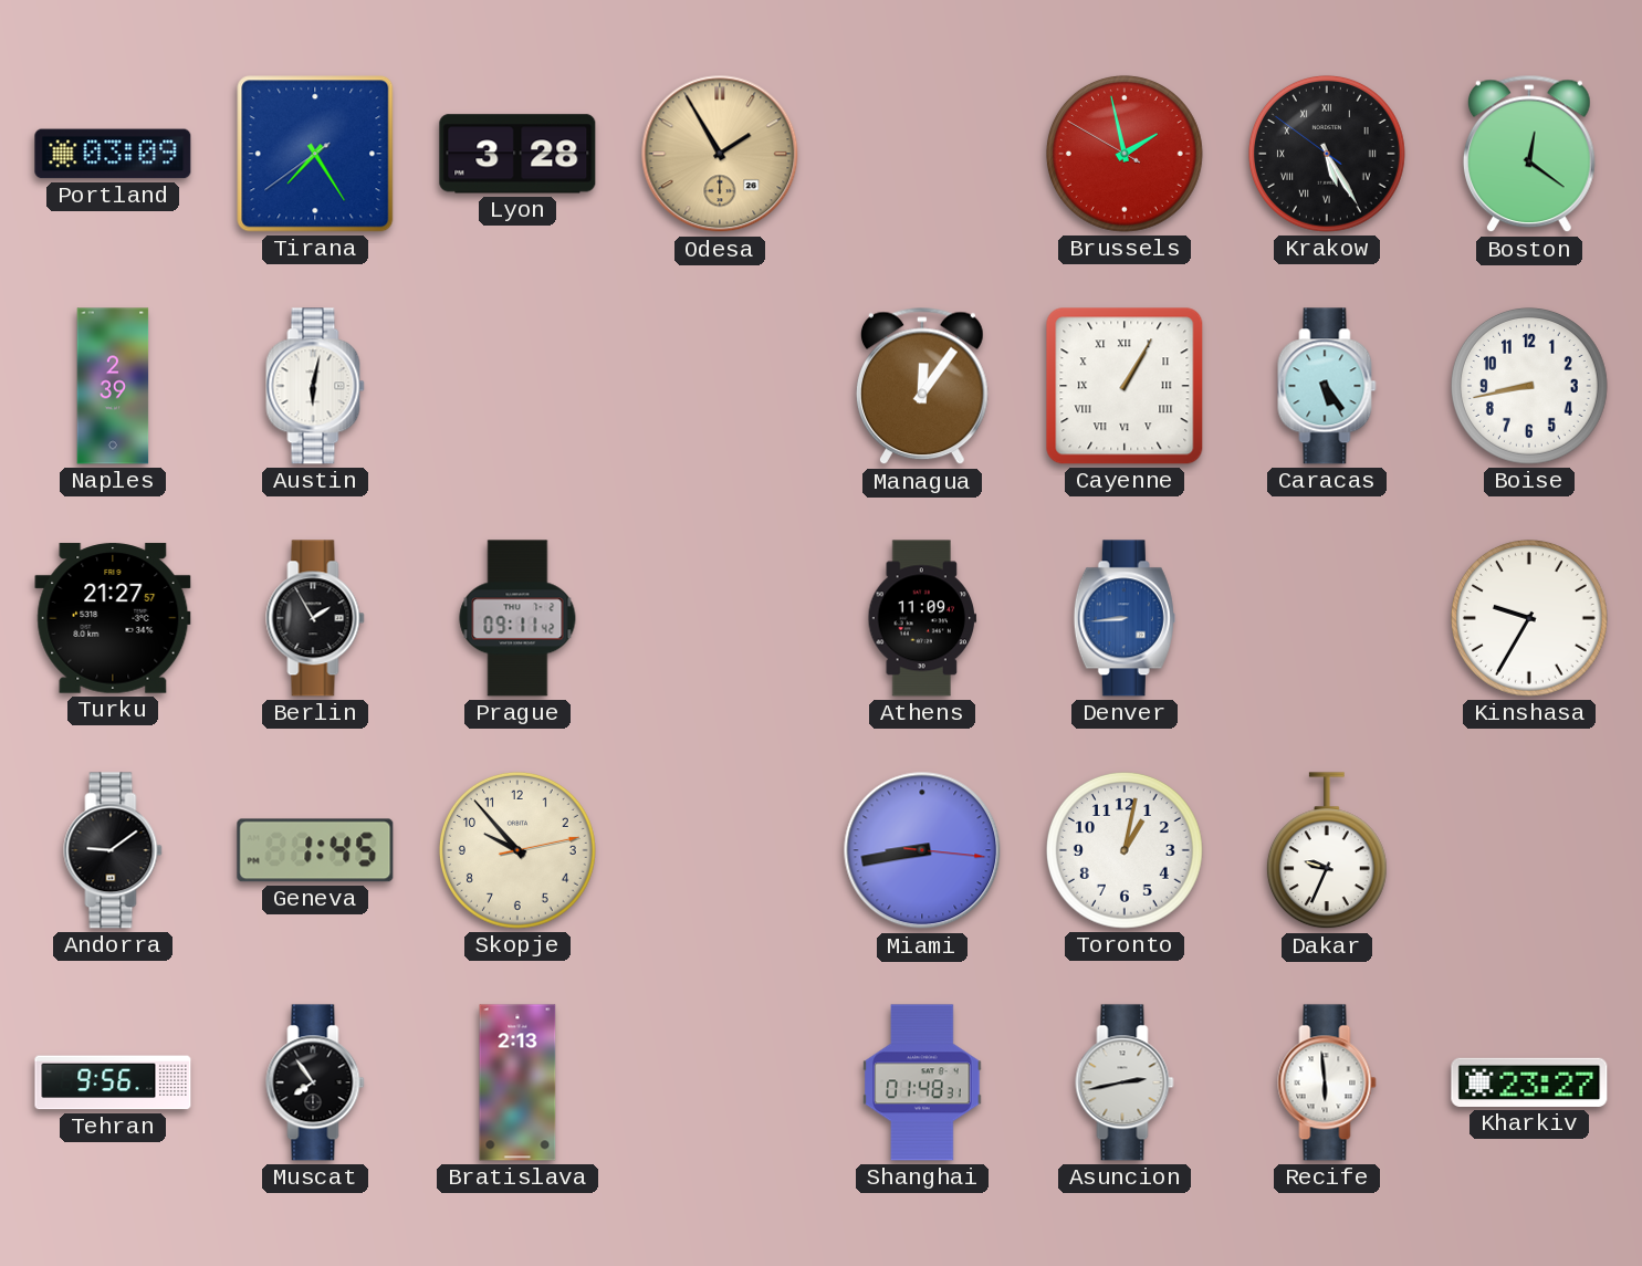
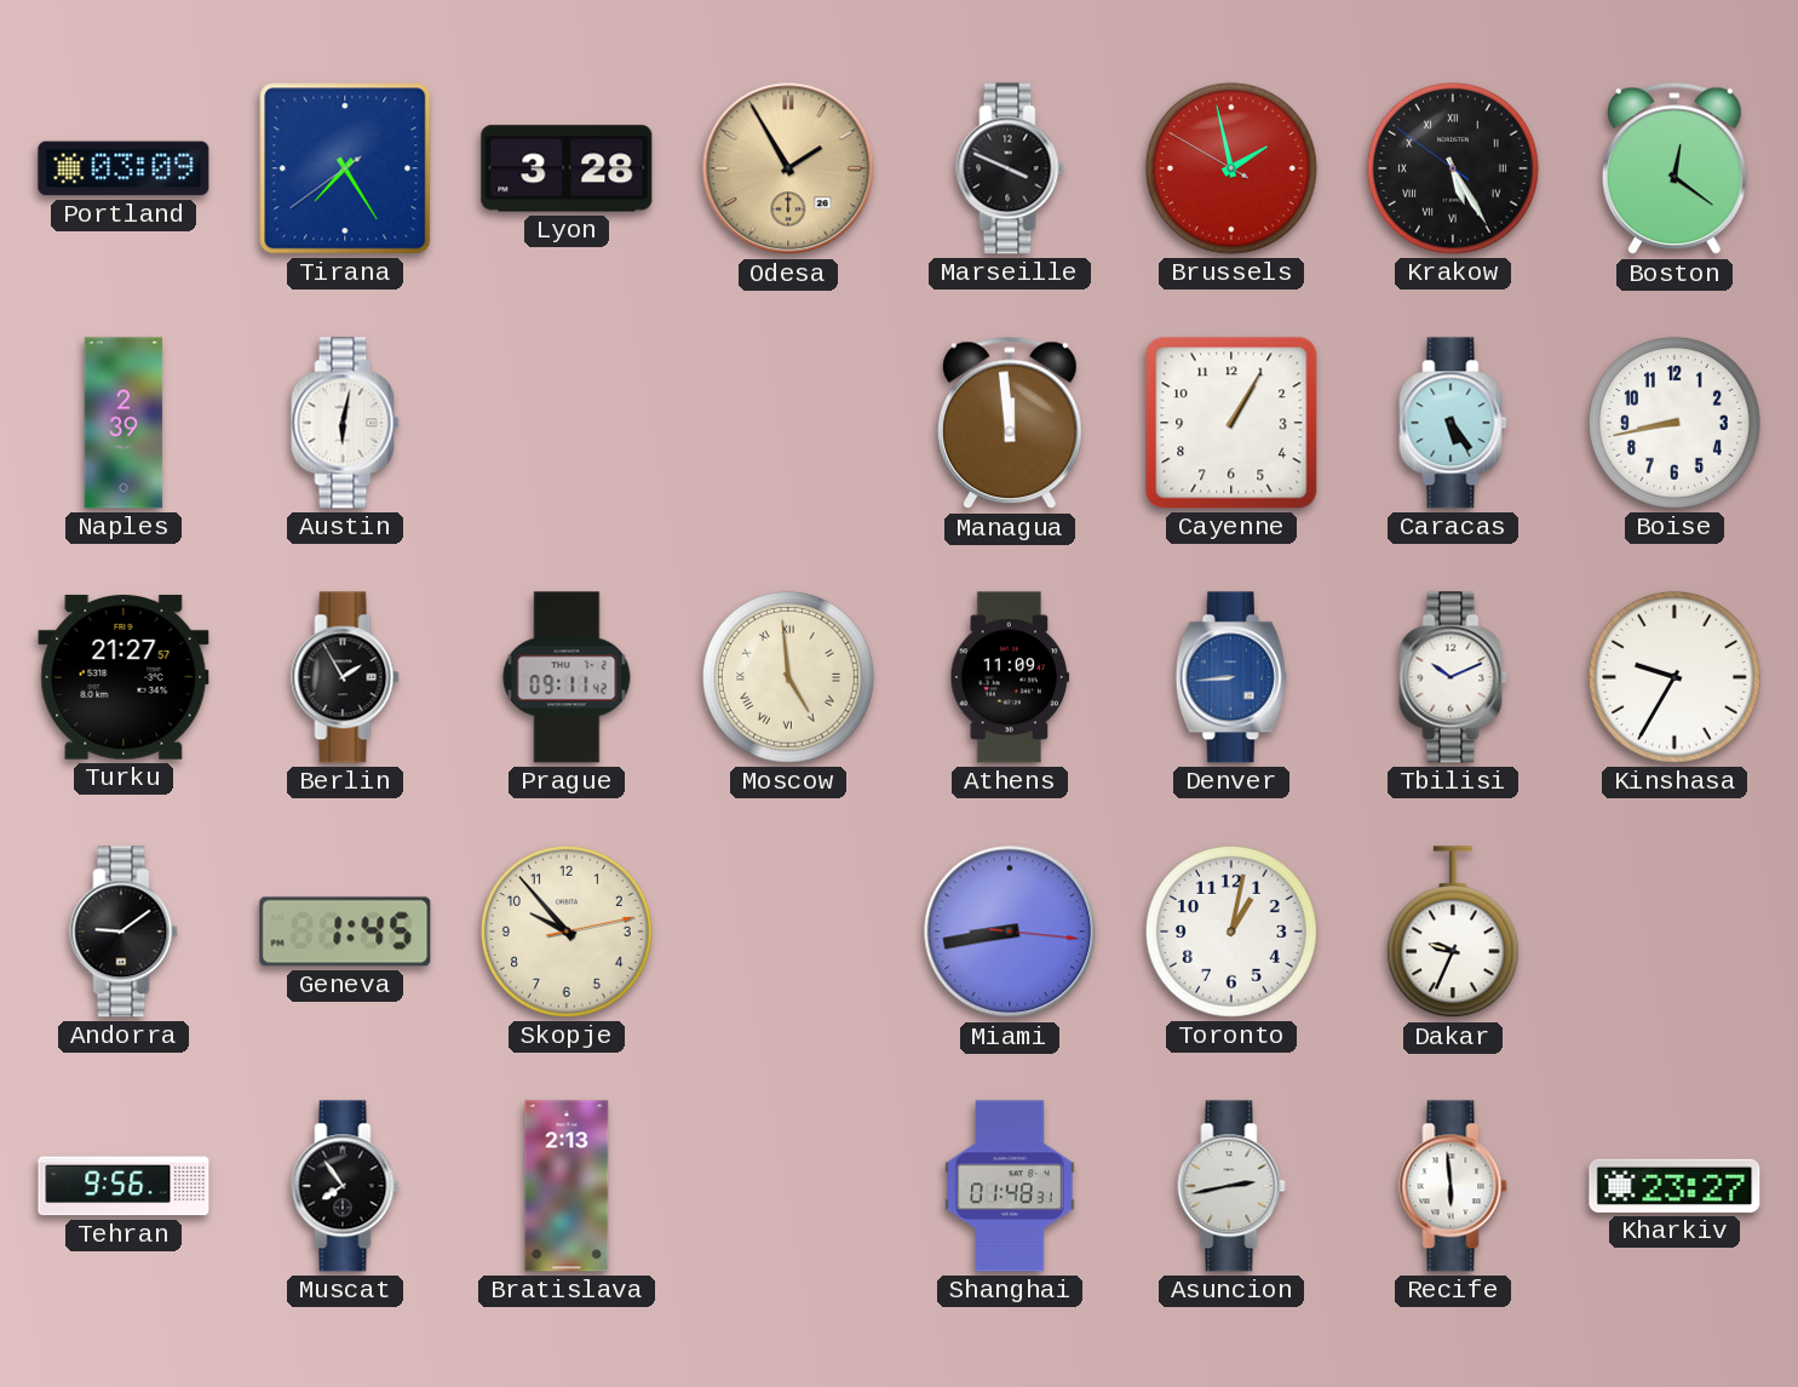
Marseille: none -> 3:49 (1010, 168)
Managua: 12:06 -> 11:59 (1010, 423)
Cayenne numerals: Roman -> Arabic (1231, 423)
Moscow: none -> 4:59 (788, 677)
Tbilisi: none -> 10:11 (1453, 677)
